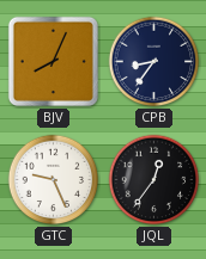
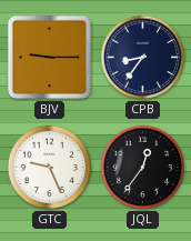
BJV: 8:04 -> 9:15 (49, 57)
